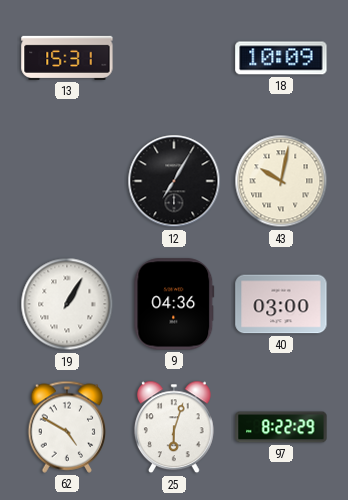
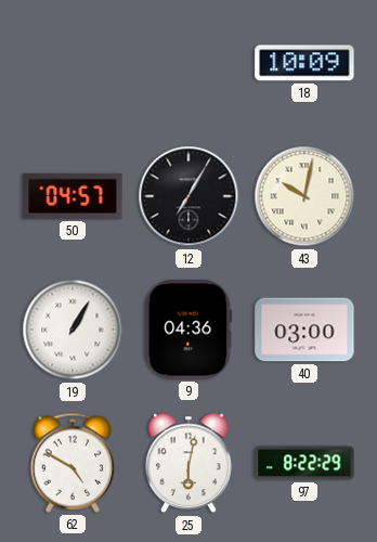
13: 15:31 -> none (67, 58)
50: none -> 04:57 (73, 196)
25: 6:03 -> 6:02 (188, 463)
